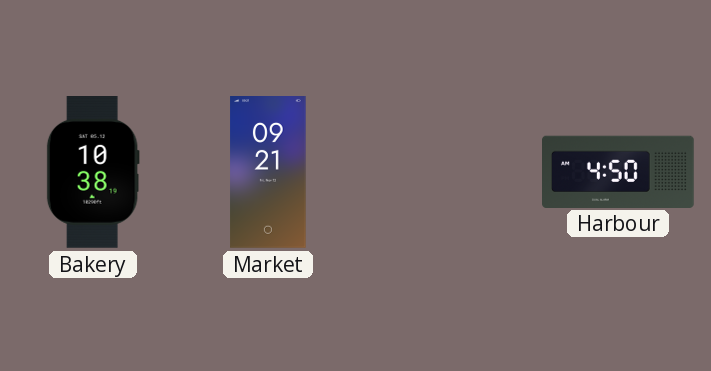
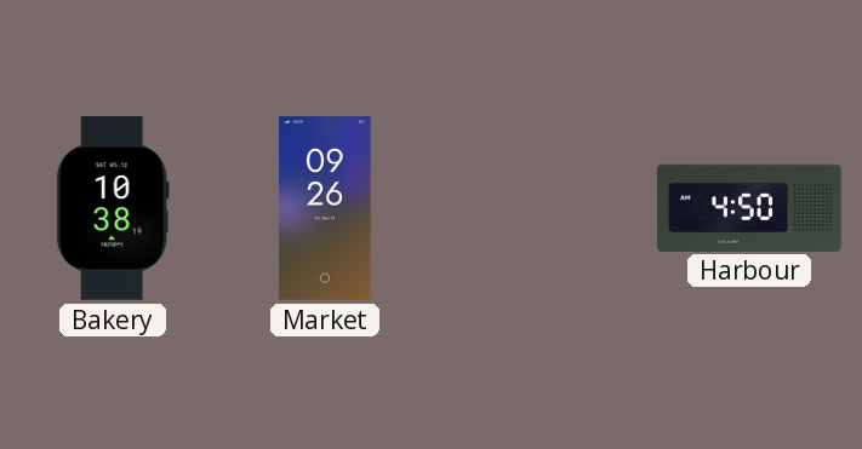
Market: 09:21 -> 09:26 (325, 209)
